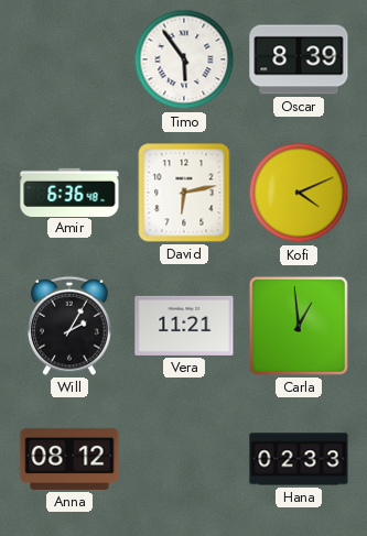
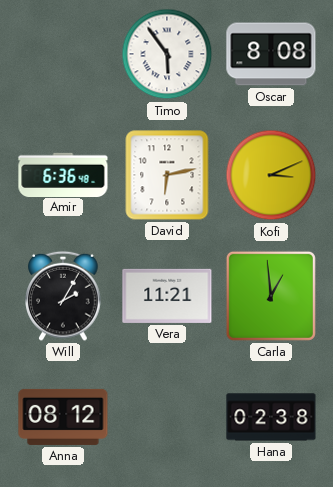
Oscar: 8:39 -> 8:08 (271, 54)
Kofi: 4:11 -> 3:11 (271, 175)
Hana: 02:33 -> 02:38 (271, 417)
